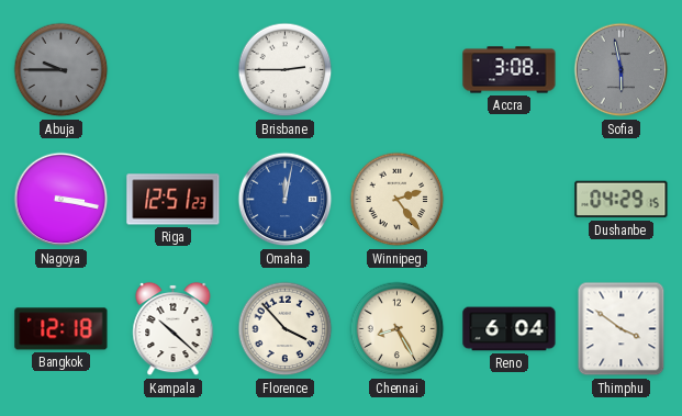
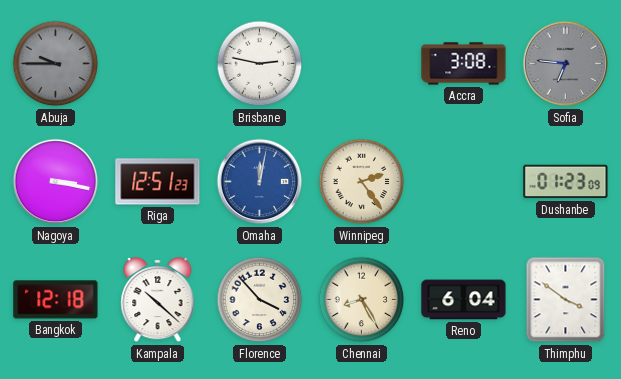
Brisbane: 2:45 -> 2:47 (260, 64)
Sofia: 5:58 -> 6:46 (566, 64)
Dushanbe: 04:29 -> 01:23 (566, 182)
